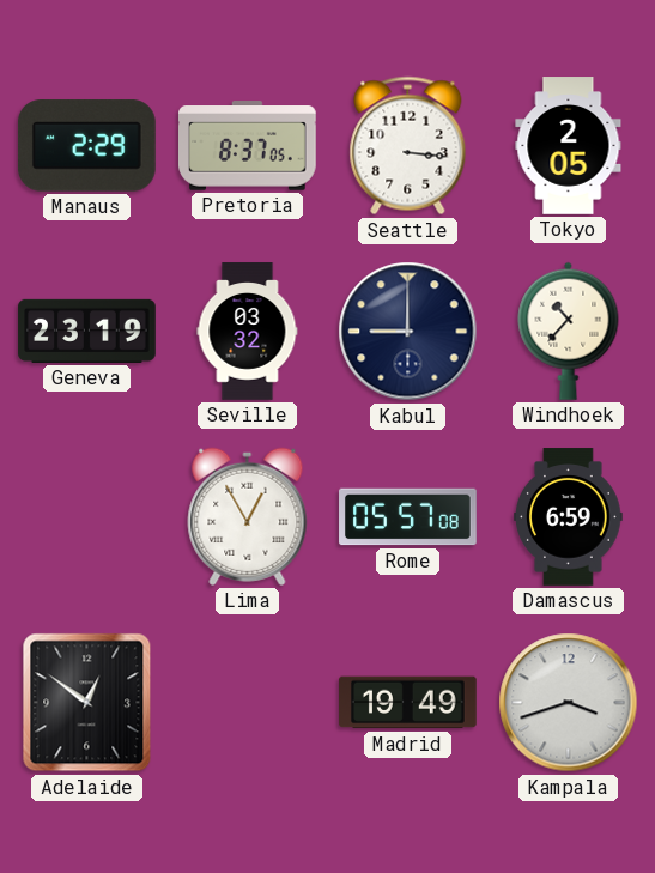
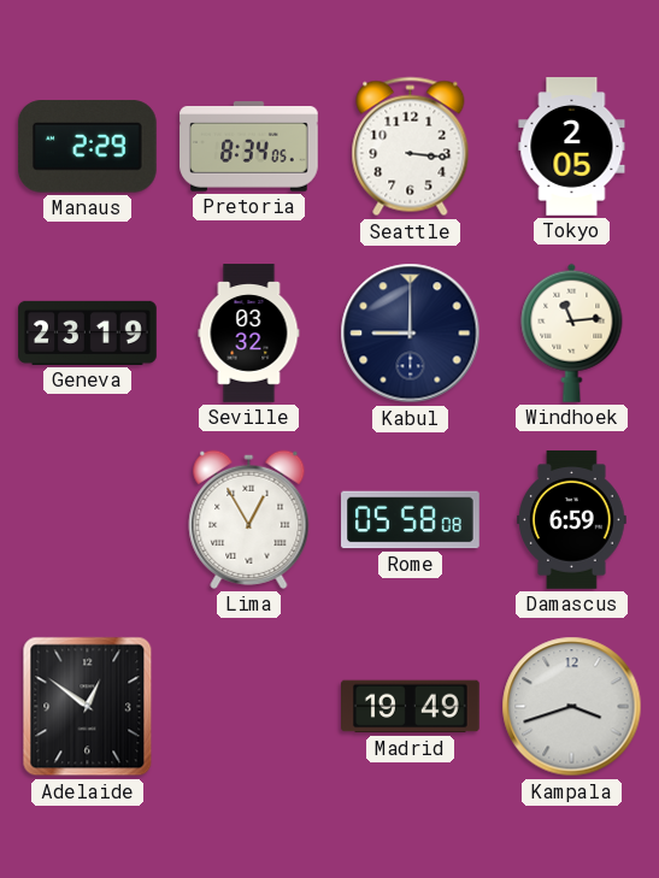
Pretoria: 8:37 -> 8:34 (249, 147)
Windhoek: 10:37 -> 11:14 (572, 332)
Rome: 05:57 -> 05:58 (411, 520)
